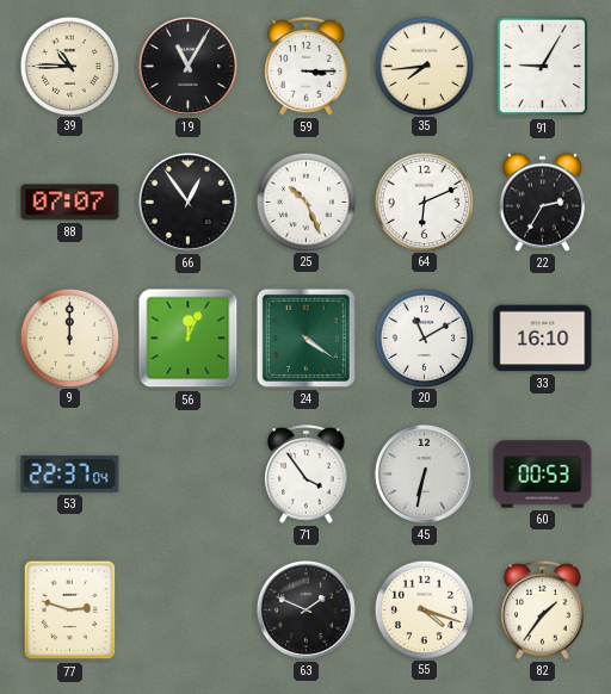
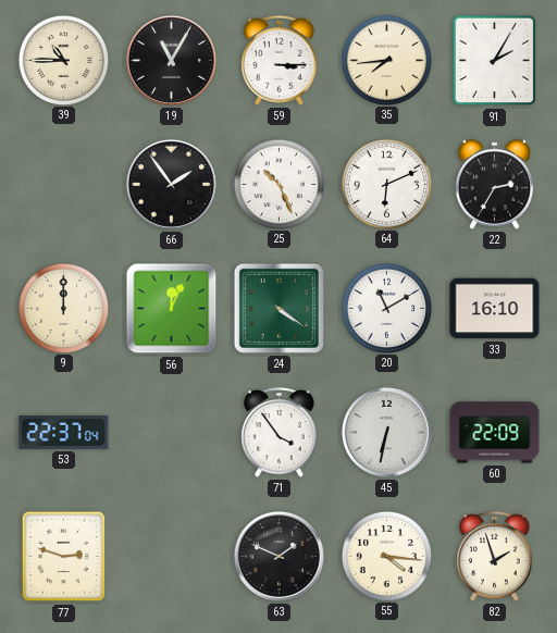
91: 9:05 -> 2:05 (495, 61)
88: 07:07 -> none (70, 203)
66: 12:54 -> 1:54 (171, 184)
60: 00:53 -> 22:09 (495, 433)
55: 4:18 -> 4:16 (386, 556)
82: 1:36 -> 1:57 (495, 557)
